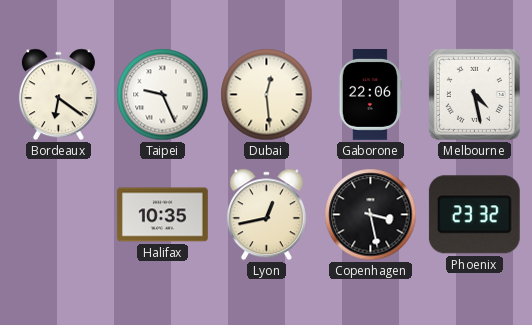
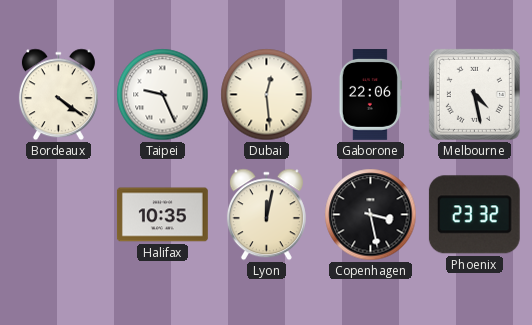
Bordeaux: 6:21 -> 4:21 (58, 95)
Lyon: 12:43 -> 12:02 (266, 215)
